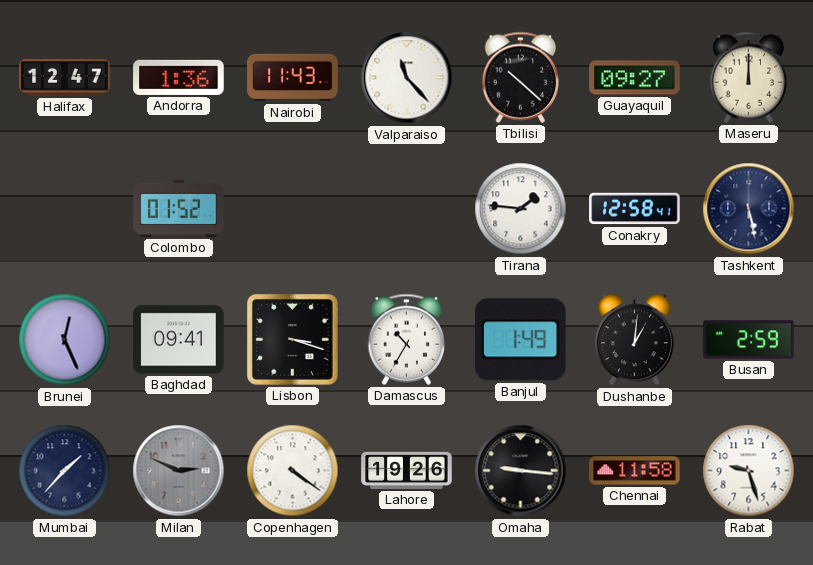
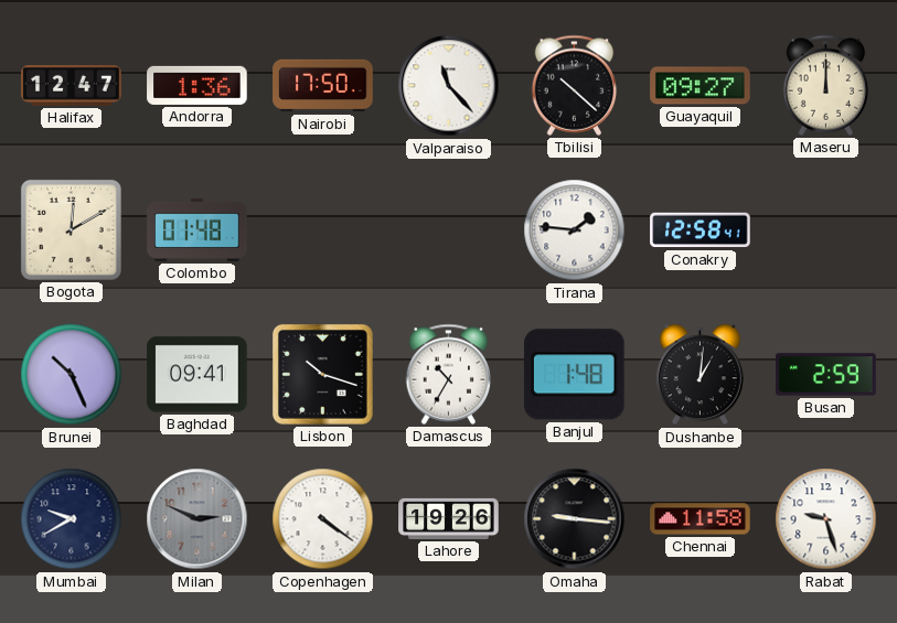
Nairobi: 11:43 -> 17:50 (323, 86)
Bogota: none -> 12:10 (71, 229)
Colombo: 01:52 -> 01:48 (197, 229)
Tashkent: 5:28 -> none (749, 209)
Brunei: 12:26 -> 10:26 (72, 375)
Lisbon: 3:18 -> 10:18 (322, 374)
Banjul: 1:49 -> 1:48 (574, 375)
Mumbai: 1:37 -> 9:40 (72, 519)
